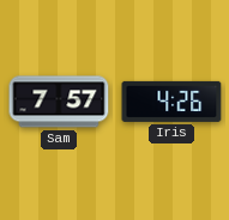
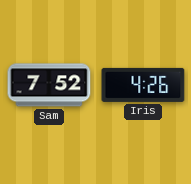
Sam: 7:57 -> 7:52 (49, 85)
